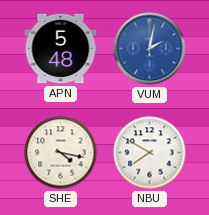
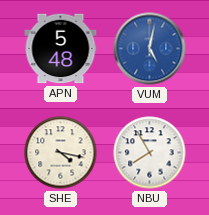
VUM: 2:02 -> 5:02 (150, 49)
NBU: 7:50 -> 7:55 (150, 153)
